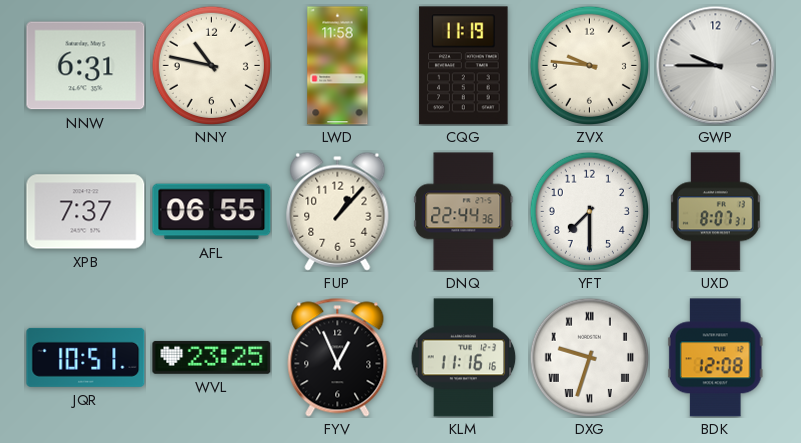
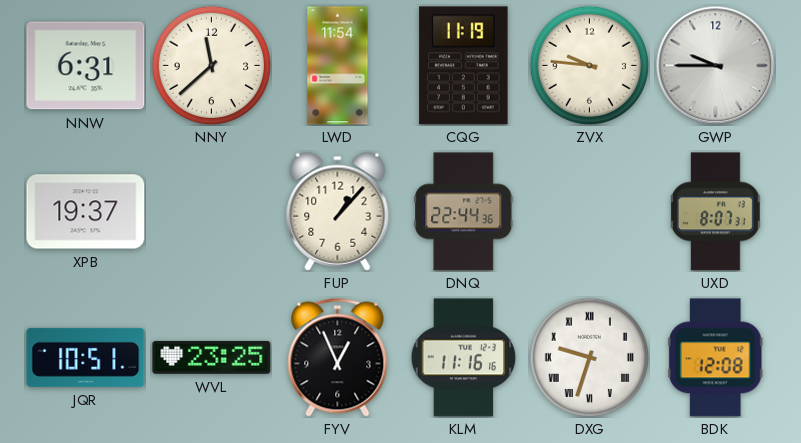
NNY: 10:47 -> 11:38 (211, 65)
LWD: 11:58 -> 11:54 (338, 66)
XPB: 7:37 -> 19:37 (86, 212)
AFL: 06:55 -> none (212, 212)
YFT: 7:30 -> none (589, 211)
